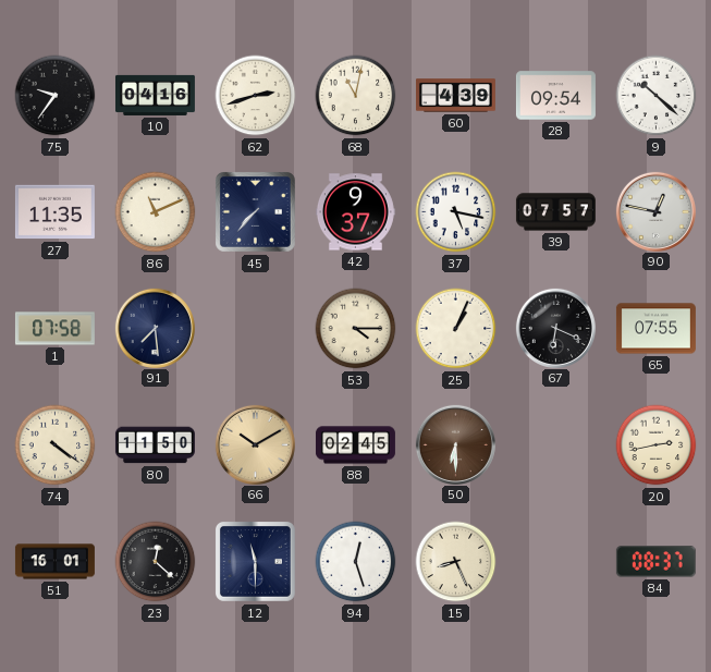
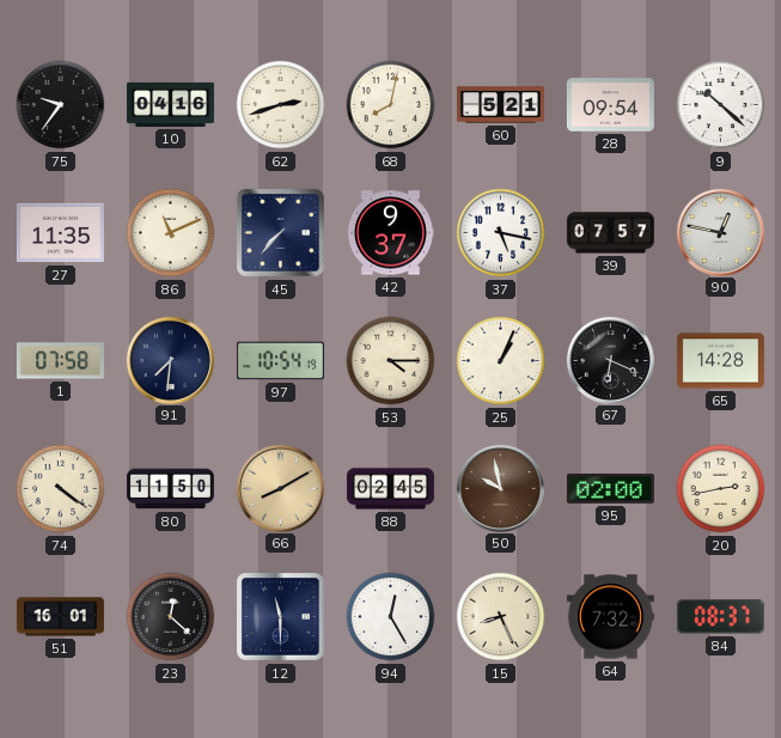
68: 11:02 -> 8:02 (391, 105)
60: 4:39 -> 5:21 (500, 105)
91: 7:29 -> 7:31 (170, 360)
97: none -> 10:54 (280, 361)
65: 07:55 -> 14:28 (720, 361)
66: 10:10 -> 8:10 (280, 488)
50: 6:30 -> 9:58 (500, 488)
95: none -> 02:00 (610, 488)
94: 12:27 -> 12:25 (391, 617)
64: none -> 7:32 (610, 617)
